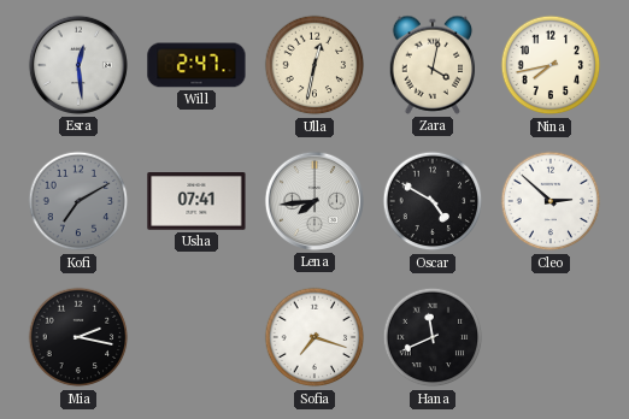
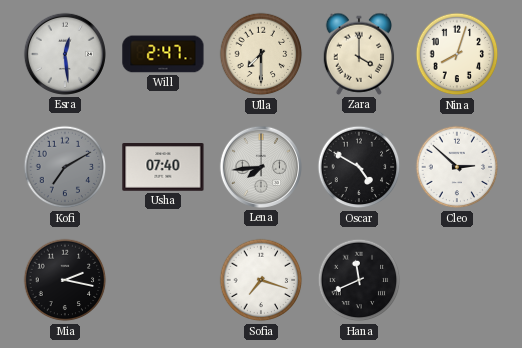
Ulla: 12:32 -> 7:30 (261, 54)
Zara: 4:02 -> 4:00 (359, 54)
Nina: 7:43 -> 8:03 (457, 54)
Usha: 07:41 -> 07:40 (163, 167)
